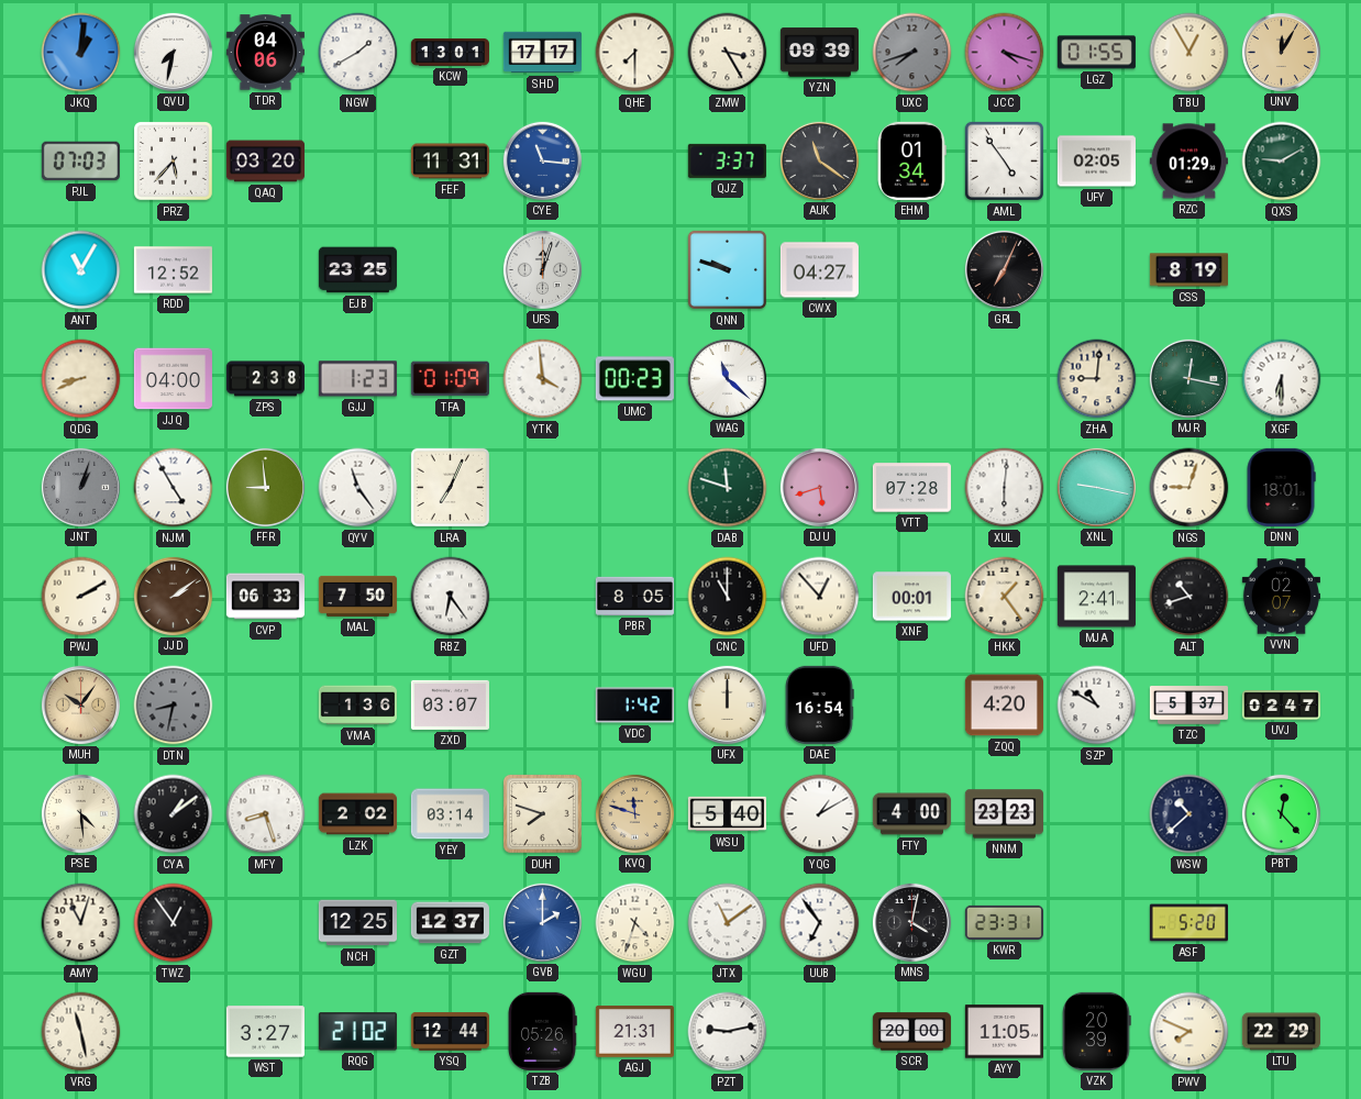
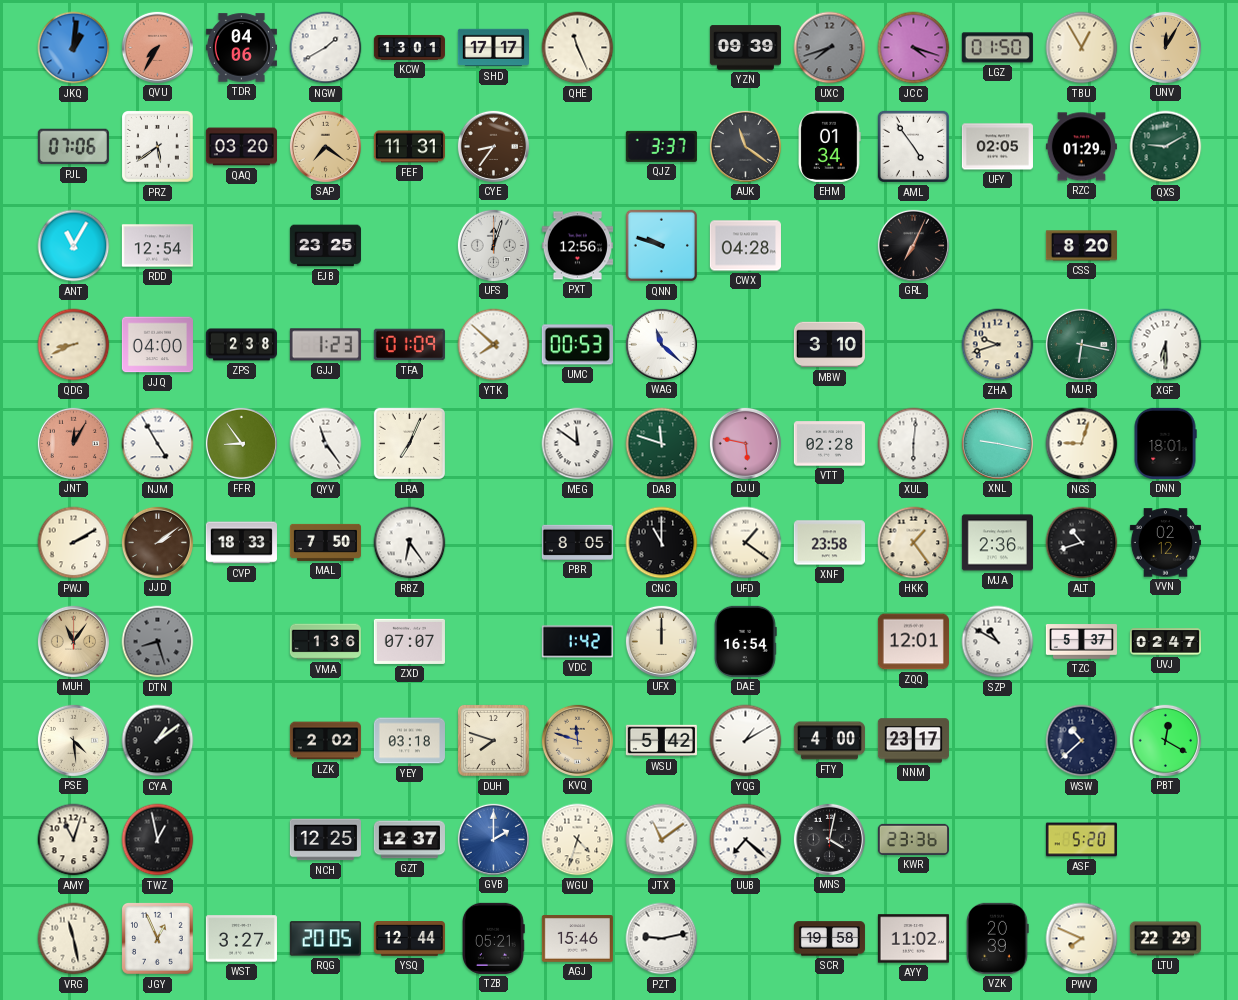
QVU: 7:32 -> 7:35 (157, 47)
QVU dial: white -> salmon (157, 47)
QHE: 7:30 -> 11:26 (578, 48)
ZMW: 3:25 -> none (728, 53)
LGZ: 01:55 -> 01:50 (997, 48)
PJL: 07:03 -> 07:06 (73, 147)
PRZ: 5:37 -> 5:39 (158, 147)
SAP: none -> 7:21 (325, 146)
CYE: 11:16 -> 8:36 (493, 146)
CYE dial: blue -> brown (493, 146)
RDD: 12:52 -> 12:54 (157, 246)
PXT: none -> 12:56 (577, 246)
CWX: 04:27 -> 04:28 (745, 246)
CSS: 8:19 -> 8:20 (1081, 246)
YTK: 3:59 -> 7:52 (494, 345)
UMC: 00:23 -> 00:53 (577, 345)
MBW: none -> 3:10 (829, 345)
ZHA: 9:01 -> 9:42 (998, 345)
MJR: 12:17 -> 6:17 (1081, 344)
JNT: 1:03 -> 12:05 (73, 443)
JNT dial: grey -> salmon (73, 443)
FFR: 8:59 -> 8:54 (241, 443)
MEG: none -> 11:51 (578, 444)
DJU: 5:42 -> 5:47 (745, 443)
VTT: 07:28 -> 02:28 (829, 444)
CVP: 06:33 -> 18:33 (241, 543)
UFD: 12:53 -> 1:21 (746, 543)
XNF: 00:01 -> 23:58 (829, 543)
MJA: 2:41 -> 2:36 (997, 543)
VVN: 02:07 -> 02:12 (1165, 543)
MUH: 10:06 -> 11:06 (73, 641)
DTN: 8:32 -> 8:27 (158, 642)
ZXD: 03:07 -> 07:07 (409, 641)
ZQQ: 4:20 -> 12:01 (913, 642)
MFY: 8:27 -> none (266, 814)
YEY: 03:14 -> 03:18 (409, 741)
WSU: 5:40 -> 5:42 (661, 741)
NNM: 23:23 -> 23:17 (913, 741)
PBT: 12:23 -> 12:20 (1165, 740)
TWZ: 12:54 -> 12:58 (158, 840)
UUB: 6:54 -> 7:22 (746, 840)
KWR: 23:31 -> 23:36 (913, 839)
JGY: none -> 12:56 (158, 939)
RQG: 21:02 -> 20:05 (325, 939)
TZB: 05:26 -> 05:21 (493, 938)
AGJ: 21:31 -> 15:46 (577, 939)
SCR: 20:00 -> 19:58 (829, 939)
AYY: 11:05 -> 11:02 (913, 939)
